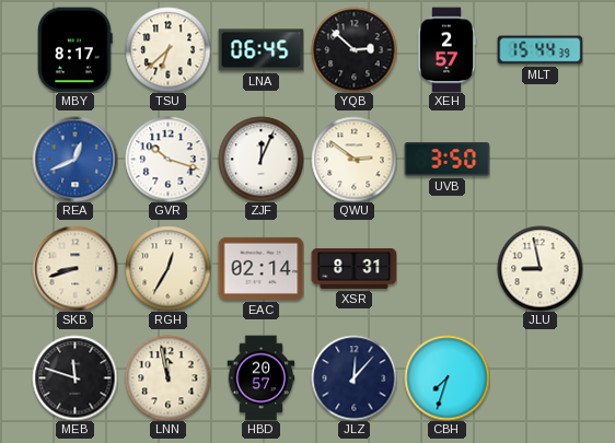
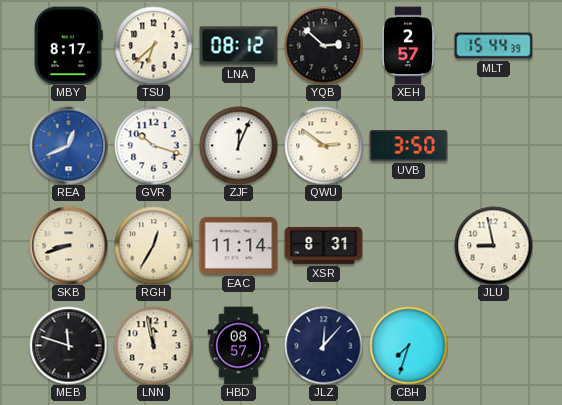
LNA: 06:45 -> 08:12 (238, 46)
EAC: 02:14 -> 11:14 (238, 245)
HBD: 20:57 -> 08:57 (239, 345)
